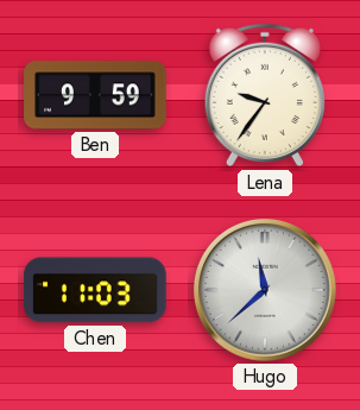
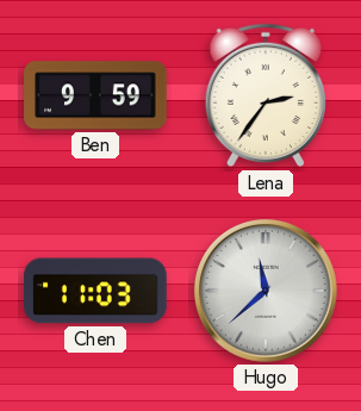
Lena: 9:36 -> 2:36 (264, 95)
